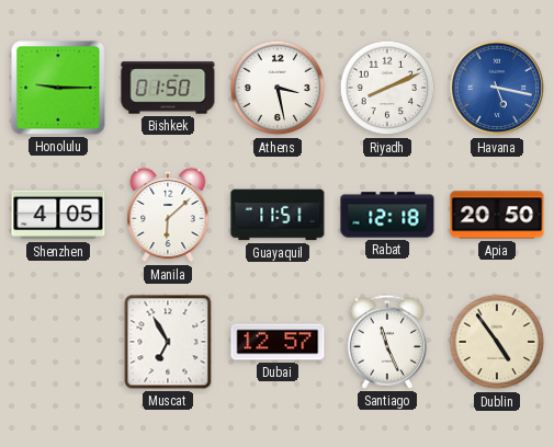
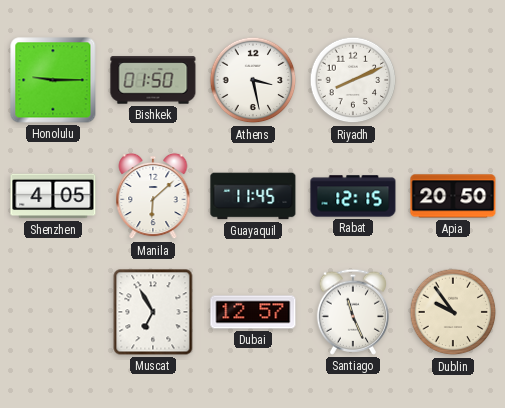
Havana: 5:17 -> none (497, 88)
Guayaquil: 11:51 -> 11:45 (253, 196)
Rabat: 12:18 -> 12:15 (353, 196)
Dublin: 4:54 -> 9:54 (453, 312)
